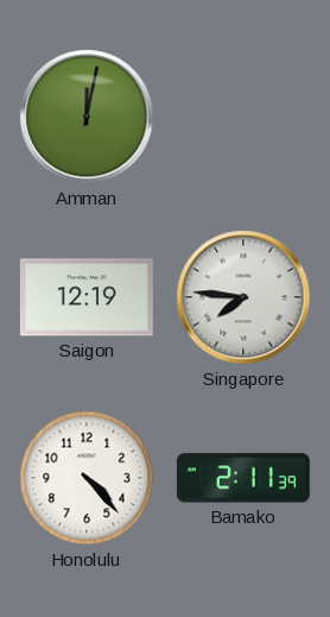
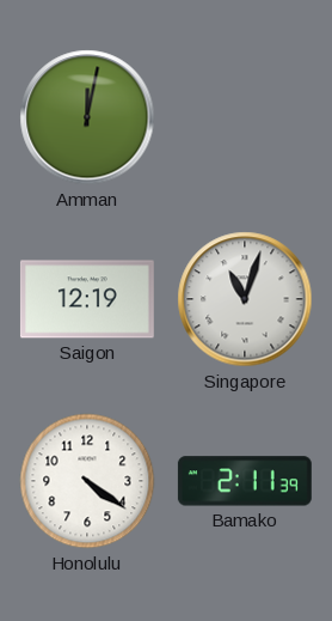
Singapore: 7:46 -> 11:03 (245, 299)
Honolulu: 4:23 -> 4:21 (87, 481)
